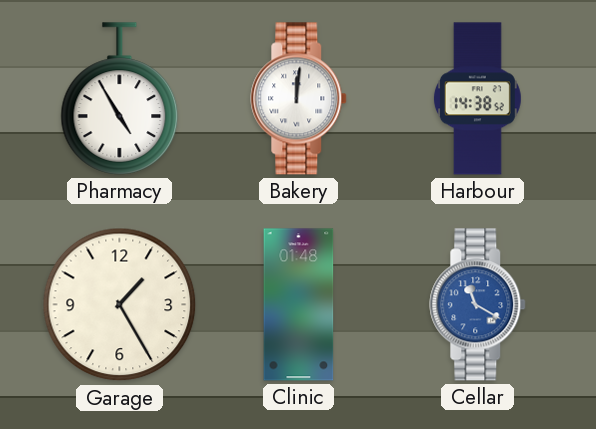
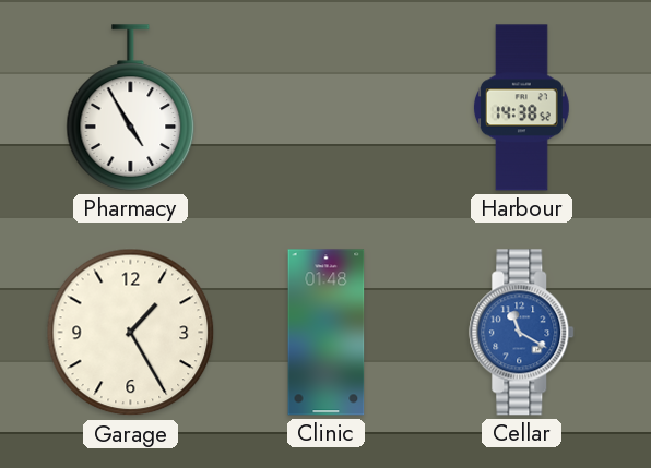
Bakery: 12:01 -> none (299, 99)
